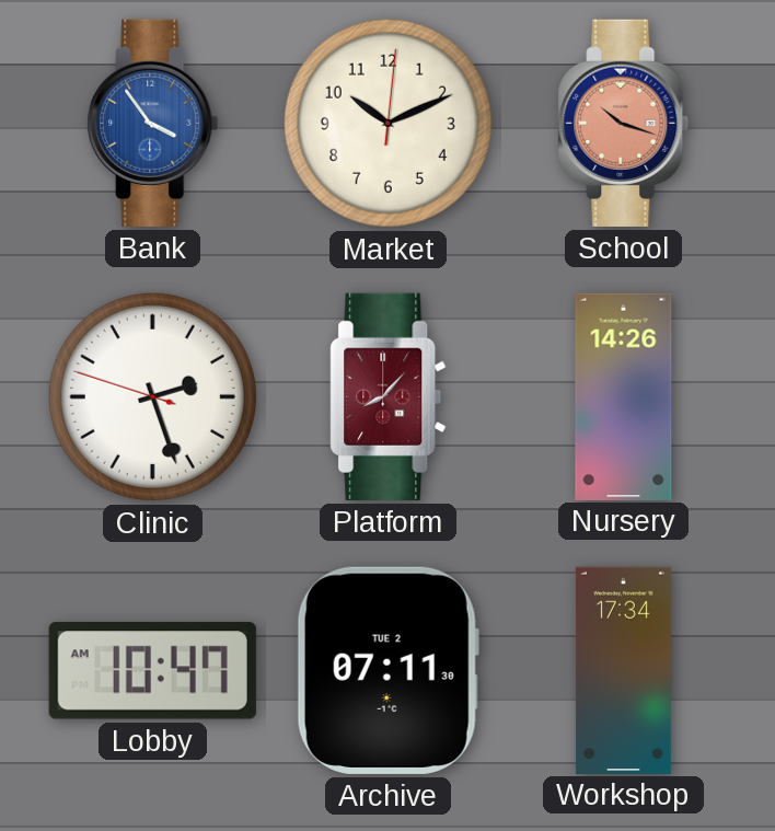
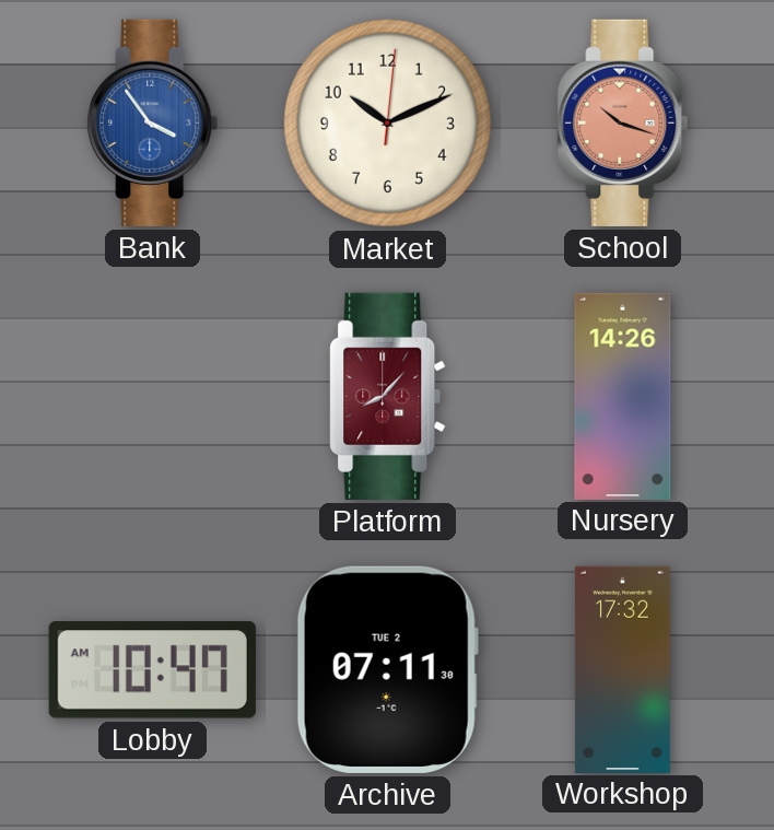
Clinic: 2:26 -> none (152, 396)
Workshop: 17:34 -> 17:32 (622, 669)
